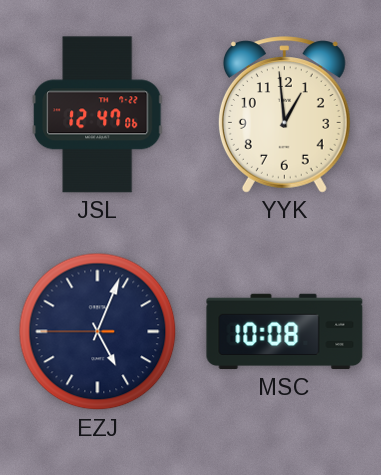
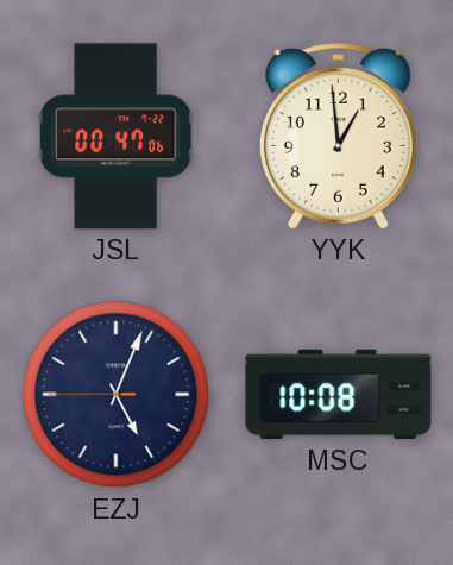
JSL: 12:47 -> 00:47 (117, 137)
